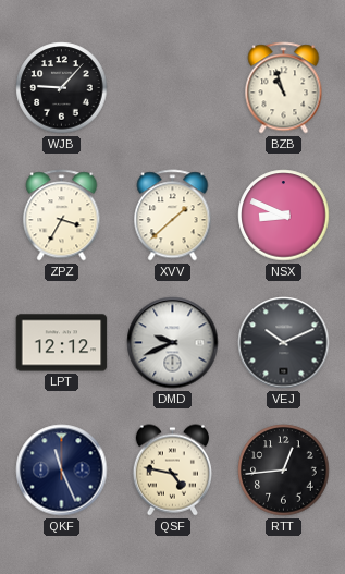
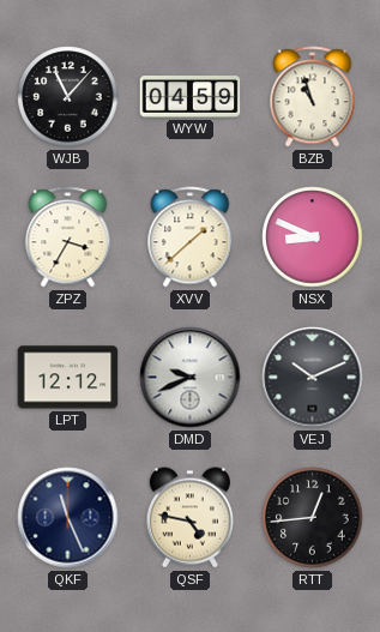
WJB: 9:07 -> 11:07 (68, 97)
WYW: none -> 04:59 (191, 97)
